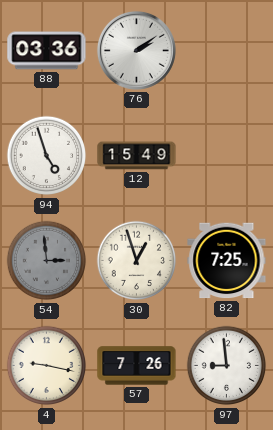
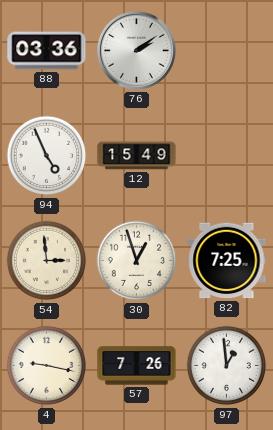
94: 4:57 -> 4:56 (47, 156)
54 dial: grey -> cream (47, 261)
97: 8:59 -> 12:59 (227, 366)
